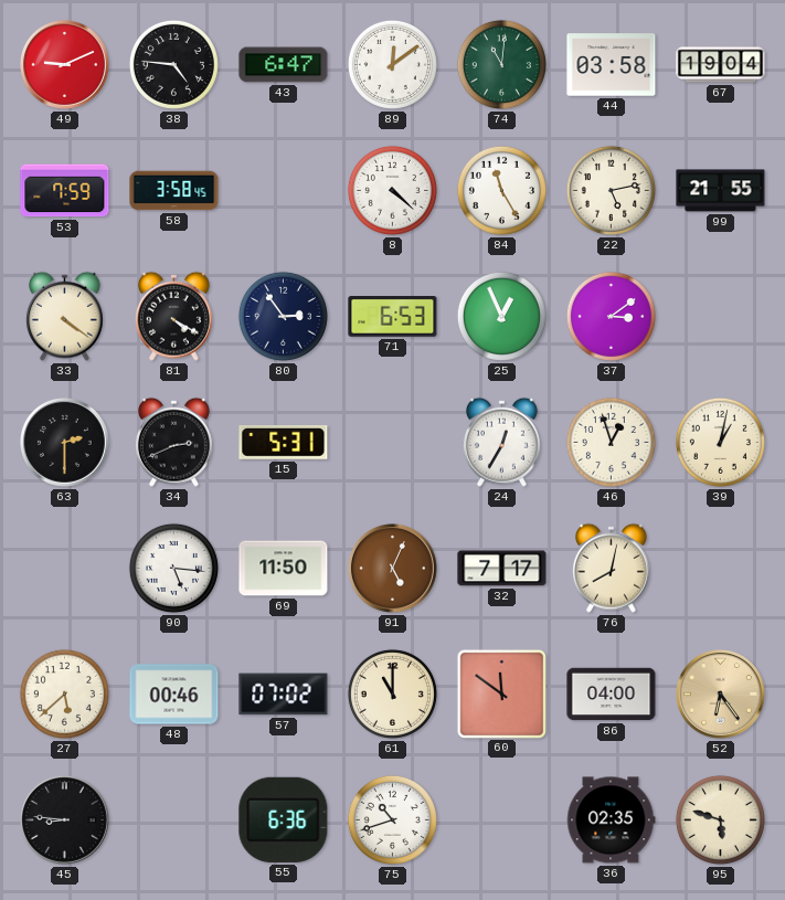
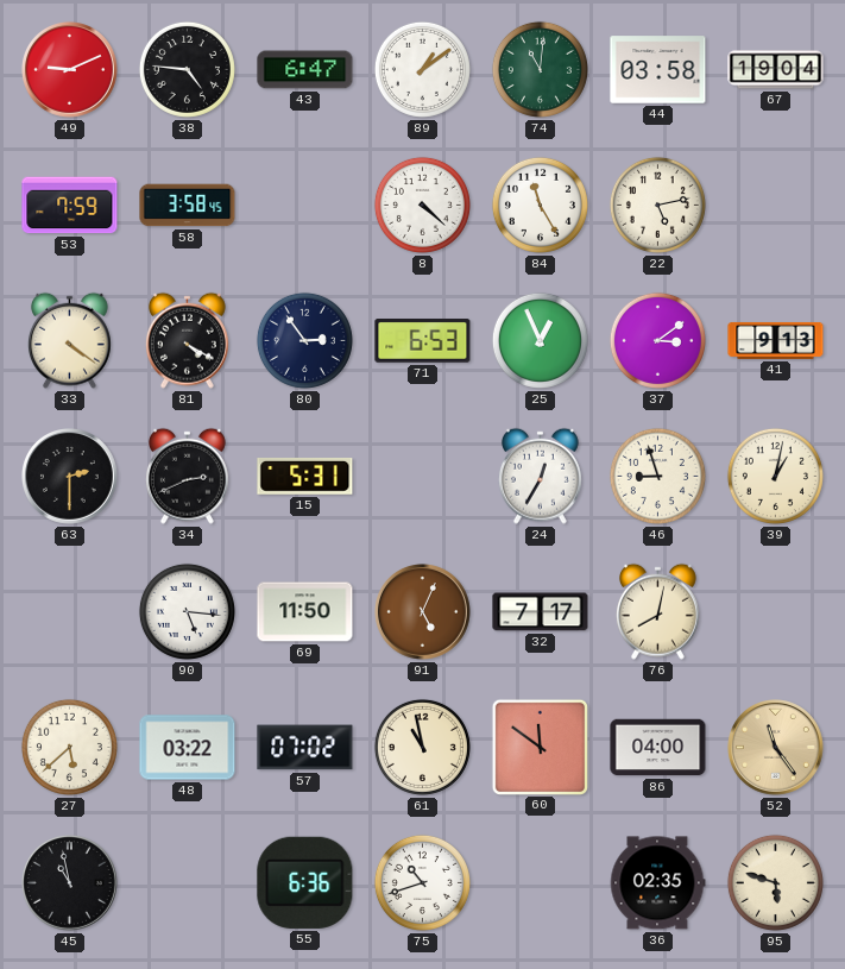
89: 12:09 -> 1:09 (422, 69)
99: 21:55 -> none (721, 191)
41: none -> 9:13 (776, 340)
46: 12:57 -> 8:57 (657, 476)
48: 00:46 -> 03:22 (188, 748)
61: 11:00 -> 10:58 (422, 747)
52: 6:24 -> 11:24 (776, 748)
45: 8:46 -> 10:58 (70, 883)
